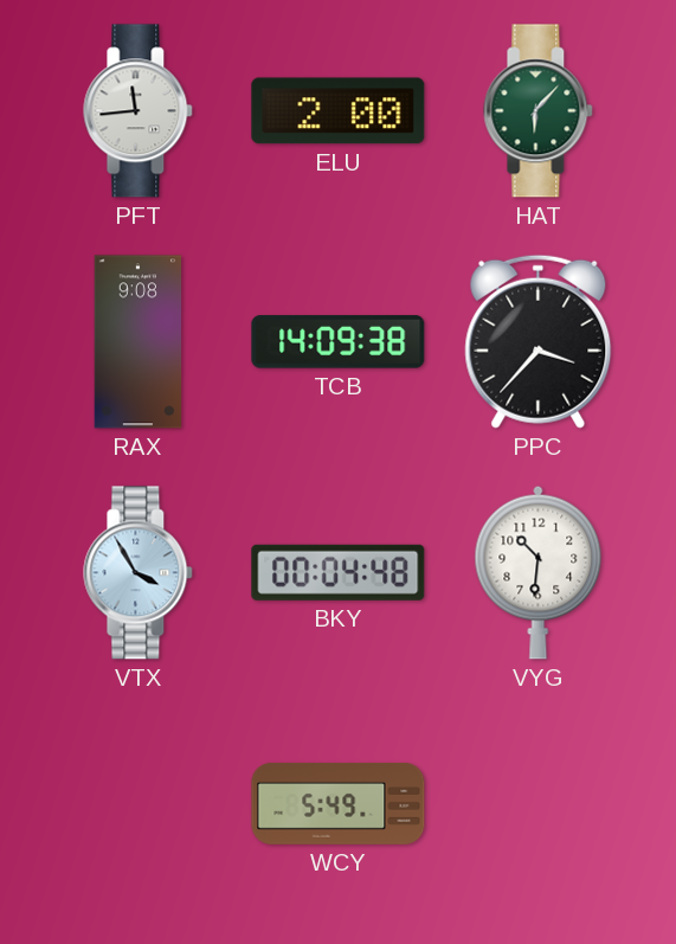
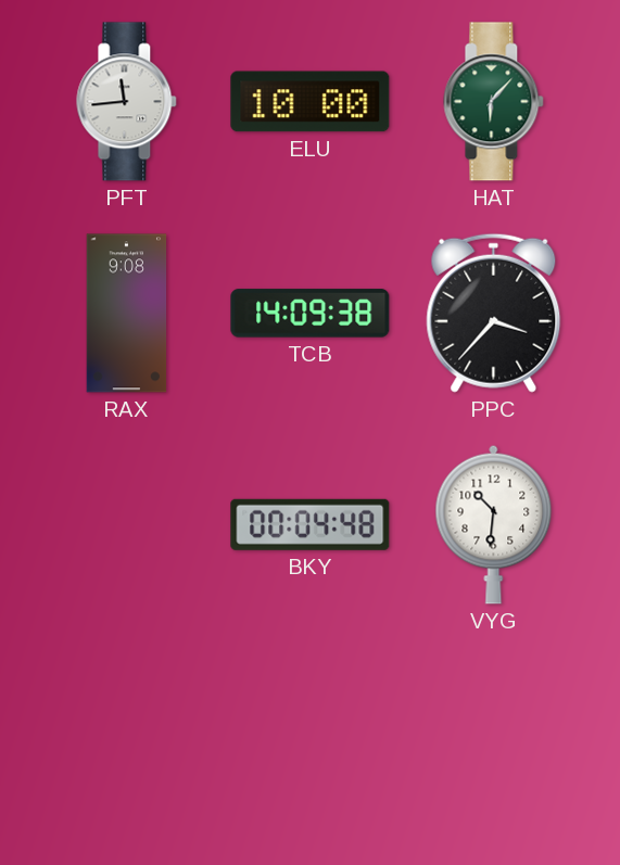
ELU: 2:00 -> 10:00 (311, 102)
VTX: 3:55 -> none (139, 573)
WCY: 5:49 -> none (339, 804)
